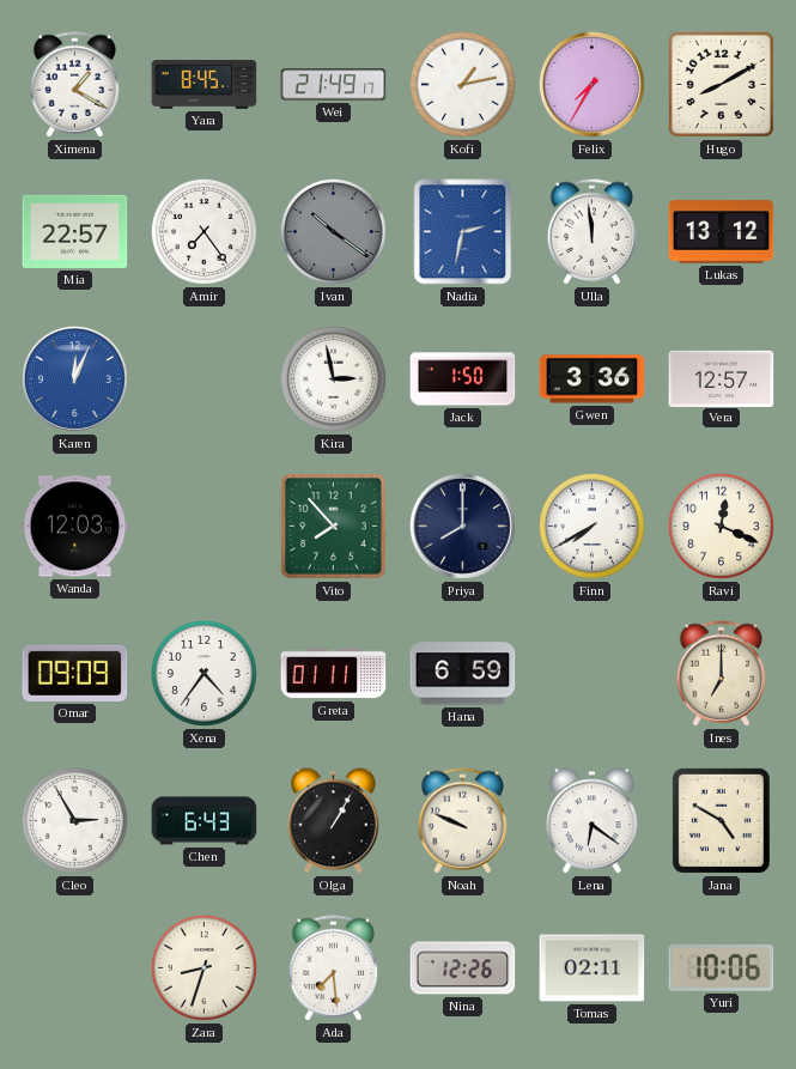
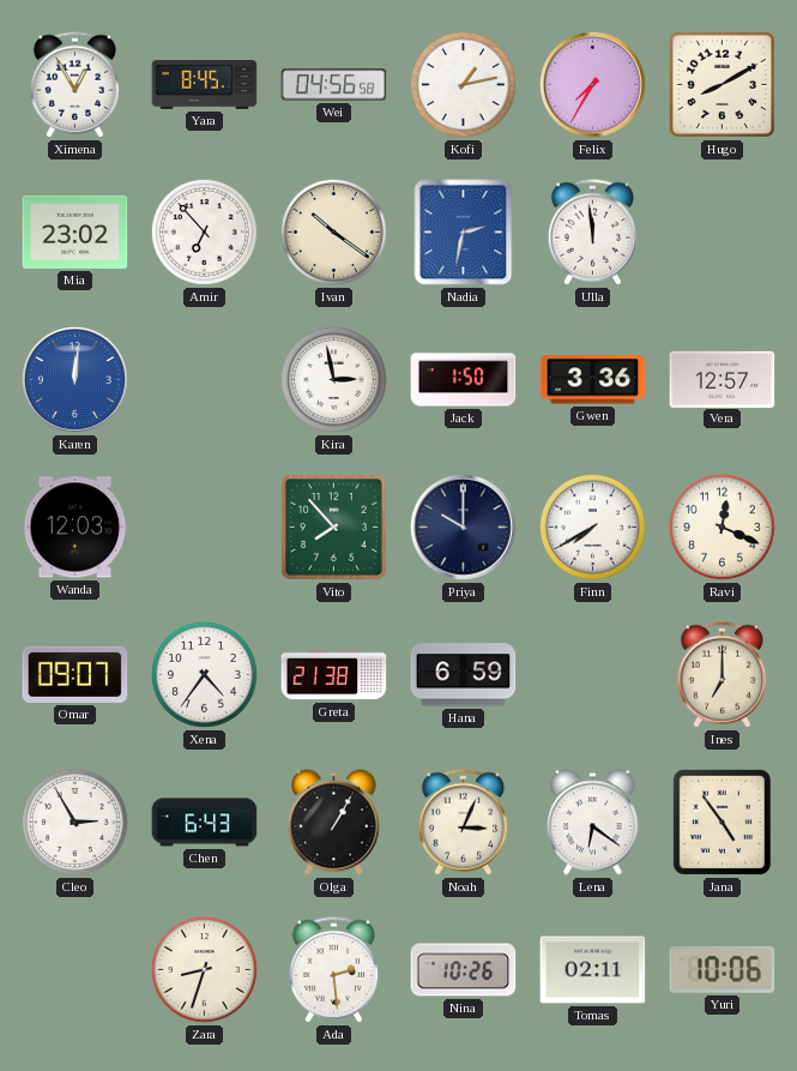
Ximena: 1:20 -> 12:55 (76, 85)
Wei: 21:49 -> 04:56 (334, 85)
Mia: 22:57 -> 23:02 (76, 231)
Amir: 7:24 -> 6:53 (204, 231)
Ivan dial: grey -> cream (333, 231)
Lukas: 13:12 -> none (722, 232)
Karen: 12:04 -> 12:01 (74, 379)
Priya: 8:00 -> 10:00 (463, 527)
Omar: 09:09 -> 09:07 (76, 674)
Greta: 01:11 -> 21:38 (334, 675)
Noah: 9:49 -> 3:04 (464, 823)
Jana: 4:50 -> 4:54 (721, 822)
Ada: 7:29 -> 2:29 (334, 970)
Nina: 12:26 -> 10:26 (464, 970)
